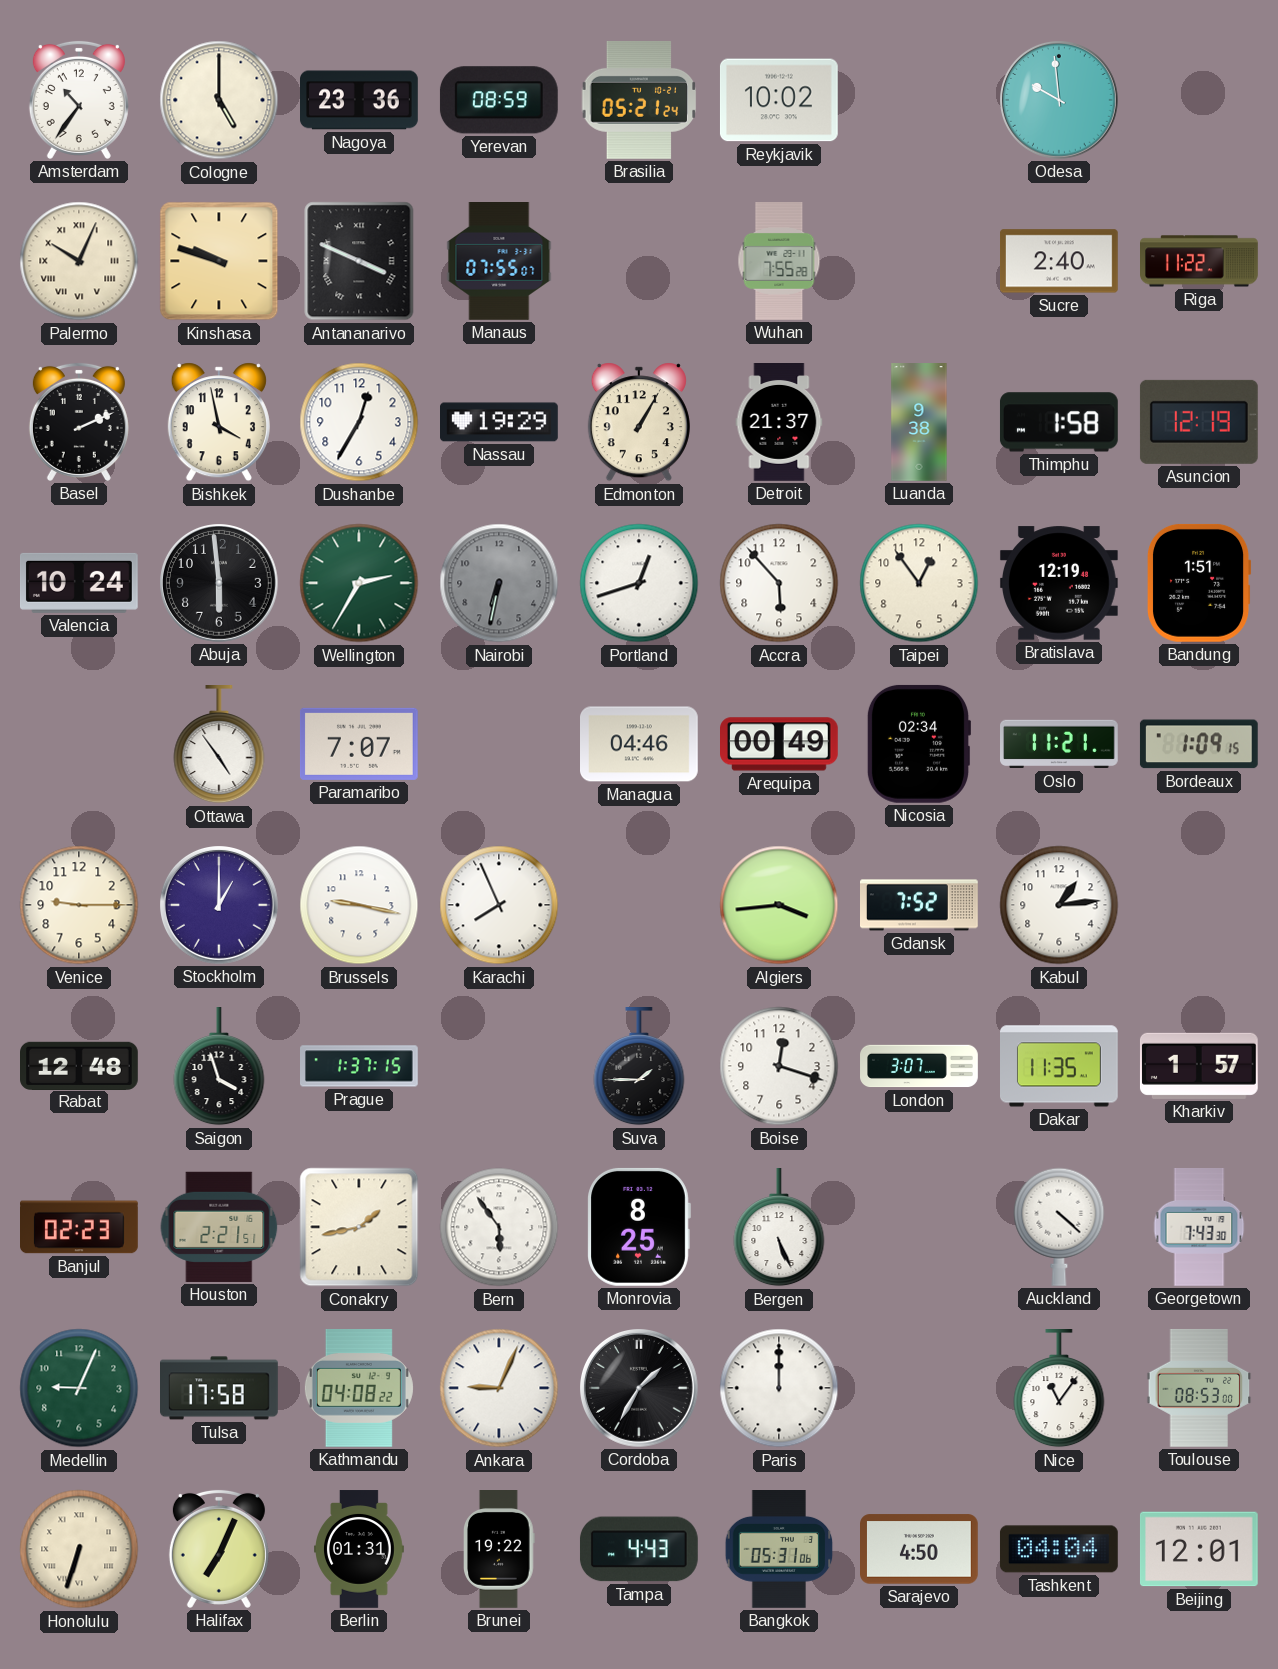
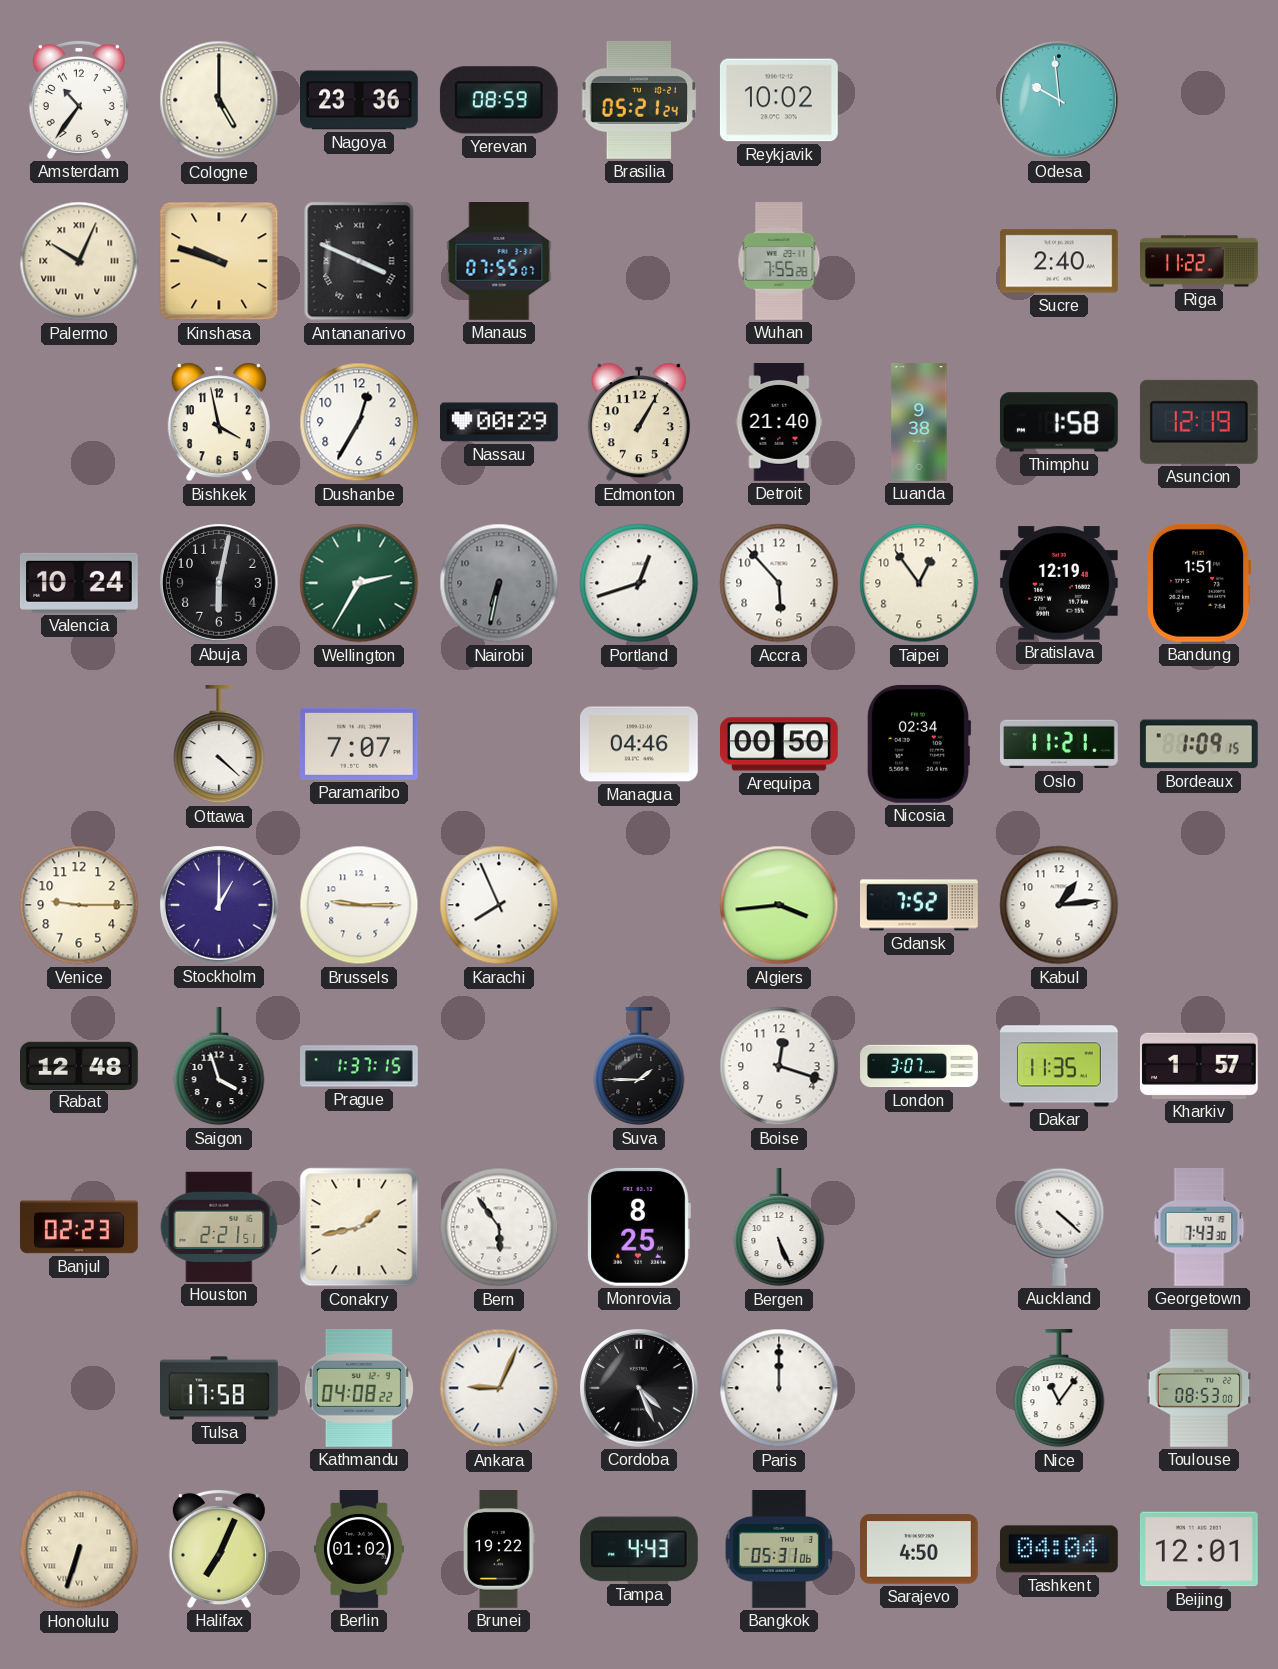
Basel: 2:11 -> none (79, 422)
Nassau: 19:29 -> 00:29 (500, 422)
Detroit: 21:37 -> 21:40 (779, 423)
Abuja: 5:59 -> 6:02 (220, 584)
Ottawa: 4:54 -> 4:22 (219, 745)
Arequipa: 00:49 -> 00:50 (780, 744)
Brussels: 9:17 -> 9:15 (359, 905)
Medellin: 9:04 -> none (79, 1388)
Cordoba: 1:35 -> 4:26 (640, 1389)
Berlin: 01:31 -> 01:02 (360, 1549)
